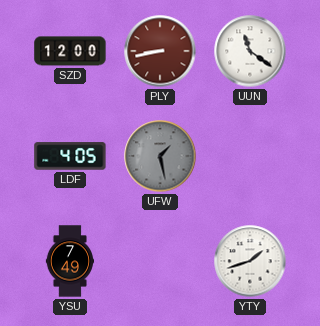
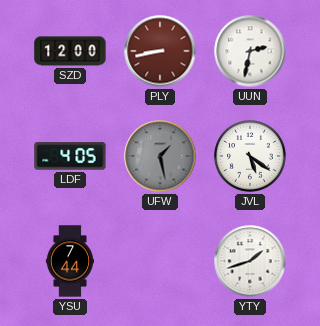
UUN: 11:21 -> 2:32 (250, 51)
JVL: none -> 5:21 (251, 157)
YSU: 7:49 -> 7:44 (69, 261)
